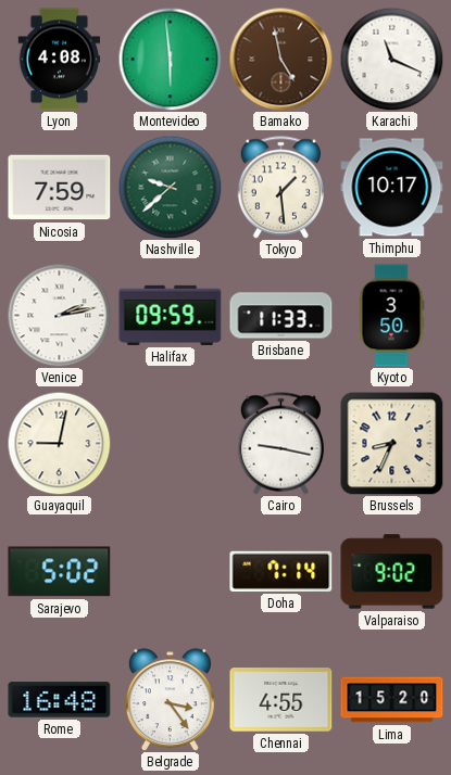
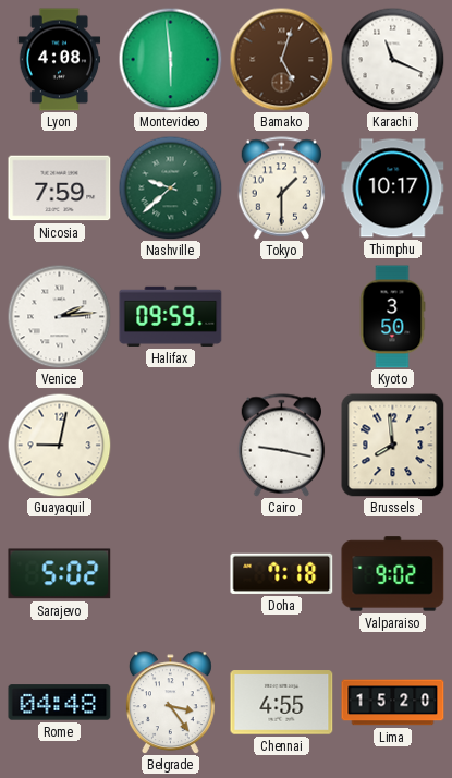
Bamako: 4:58 -> 5:03 (281, 59)
Tokyo: 1:29 -> 1:30 (282, 189)
Venice: 2:13 -> 2:14 (59, 316)
Brisbane: 11:33 -> none (281, 316)
Brussels: 8:34 -> 7:59 (393, 446)
Doha: 7:14 -> 7:18 (282, 573)
Rome: 16:48 -> 04:48 (60, 703)
